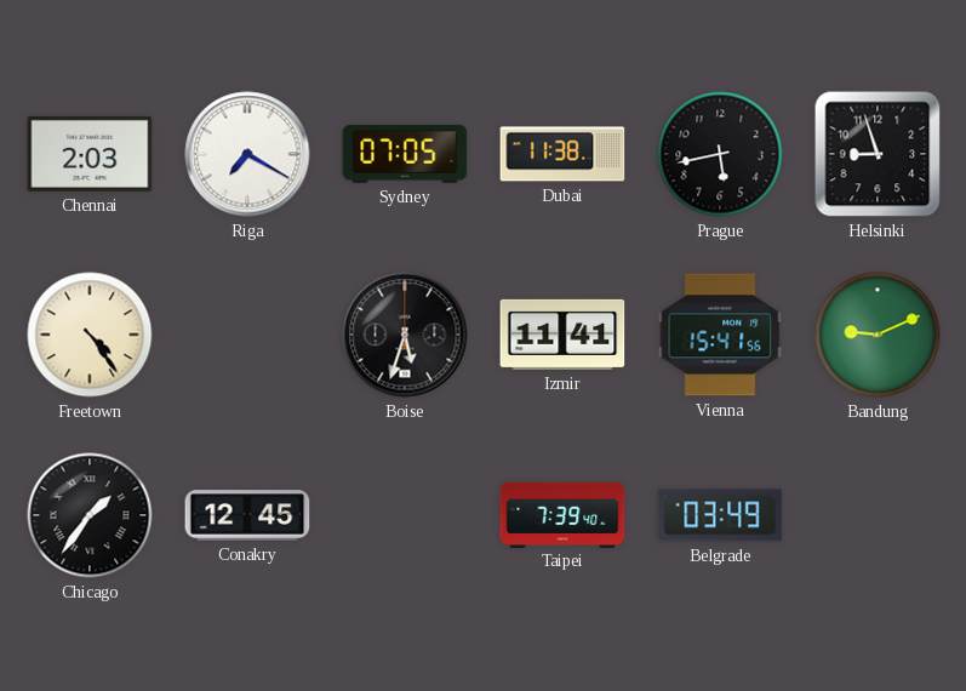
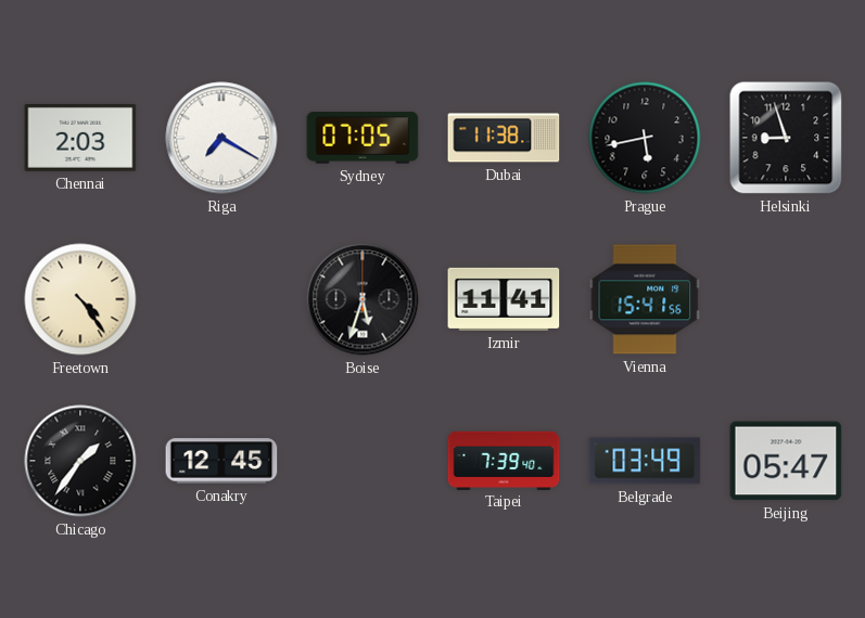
Bandung: 9:11 -> none (878, 335)
Beijing: none -> 05:47 (786, 461)
